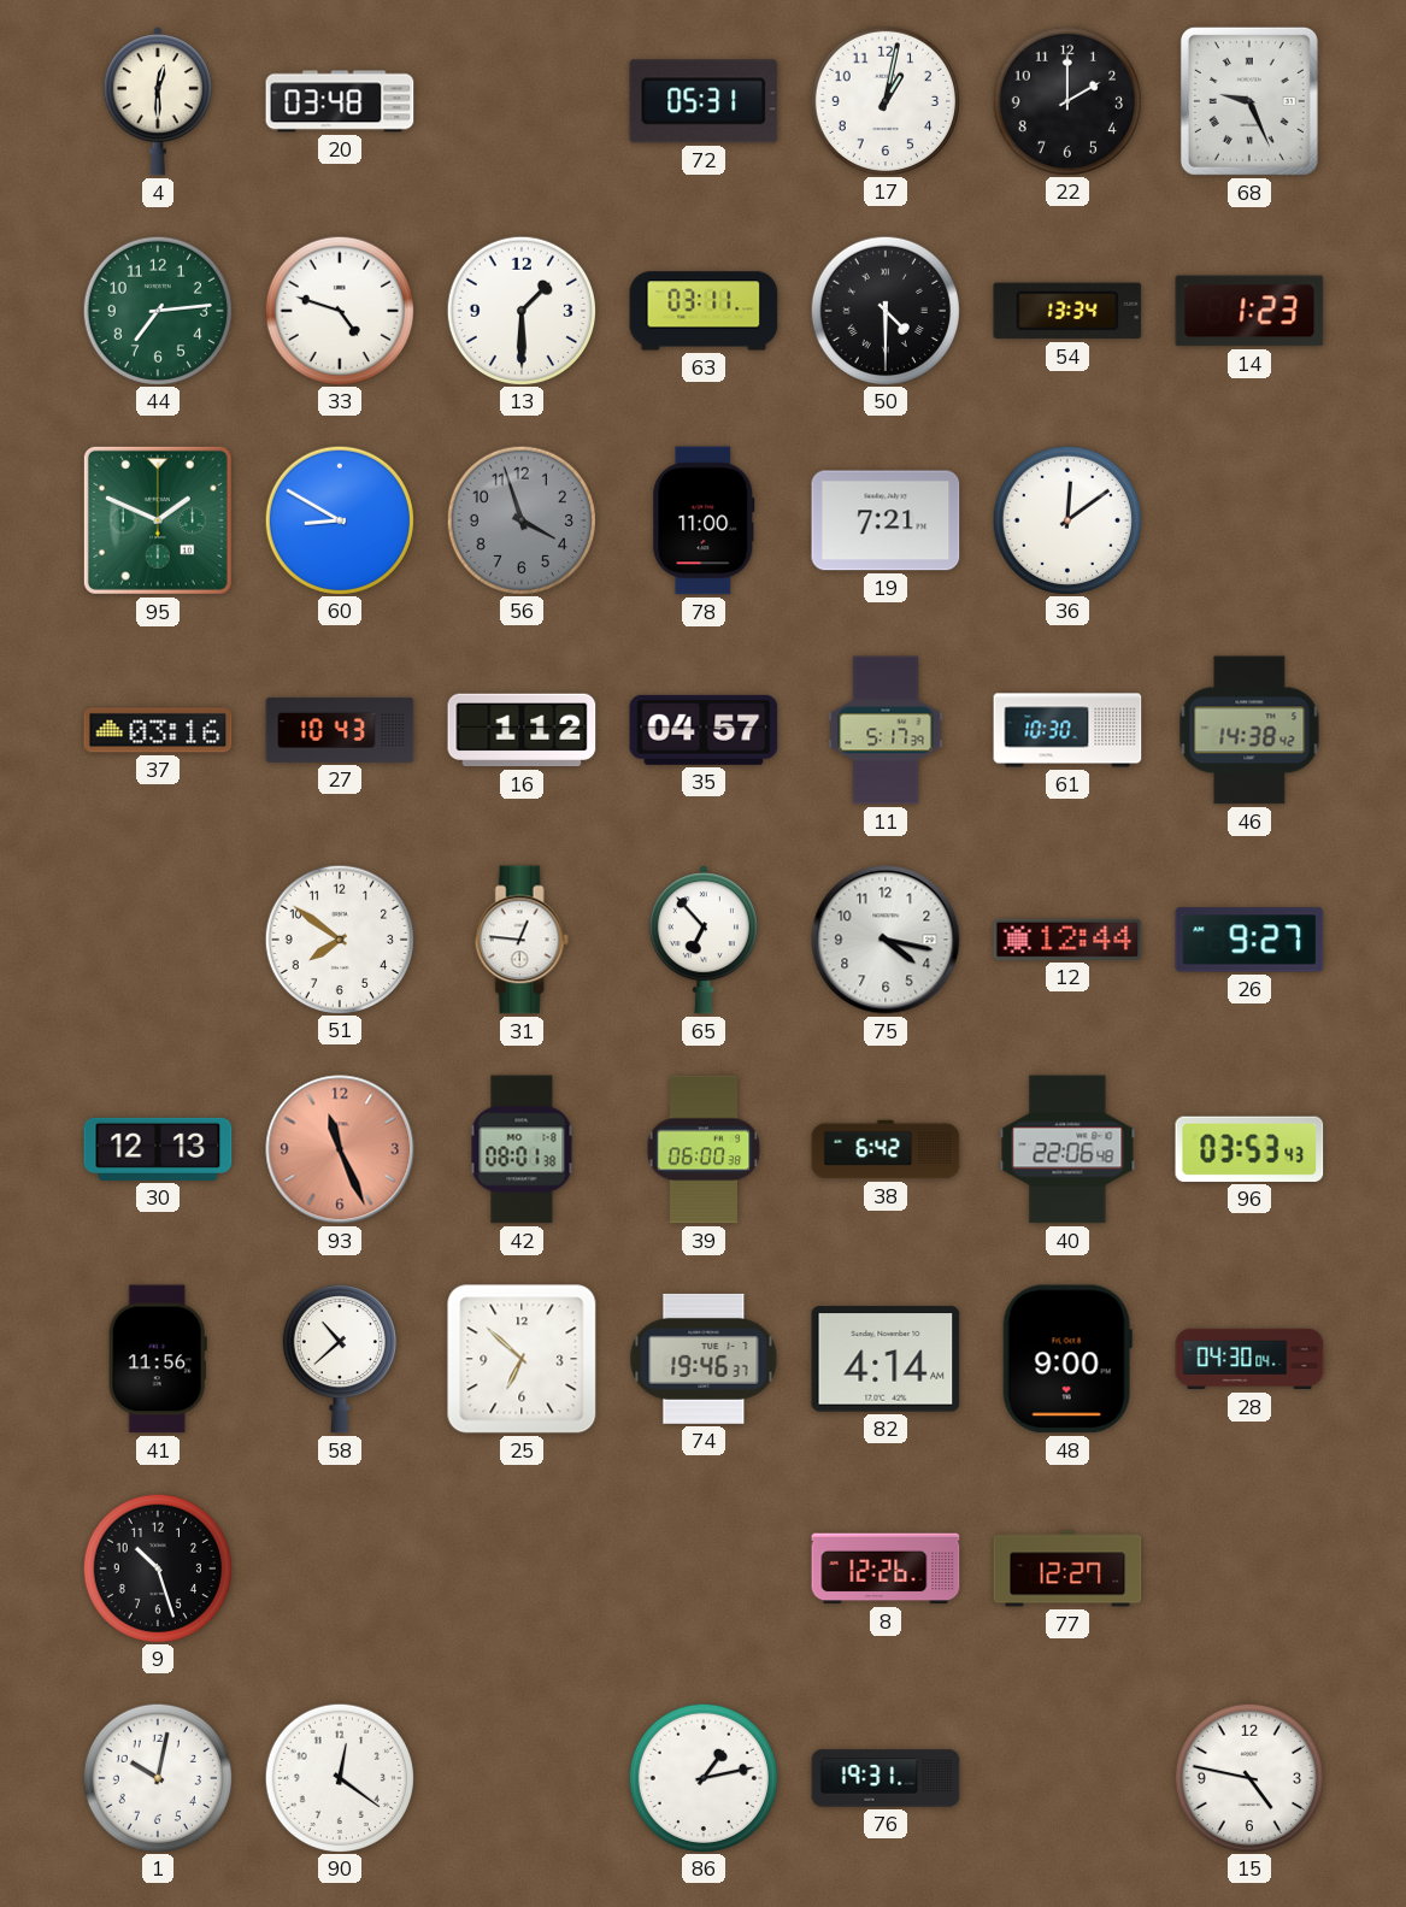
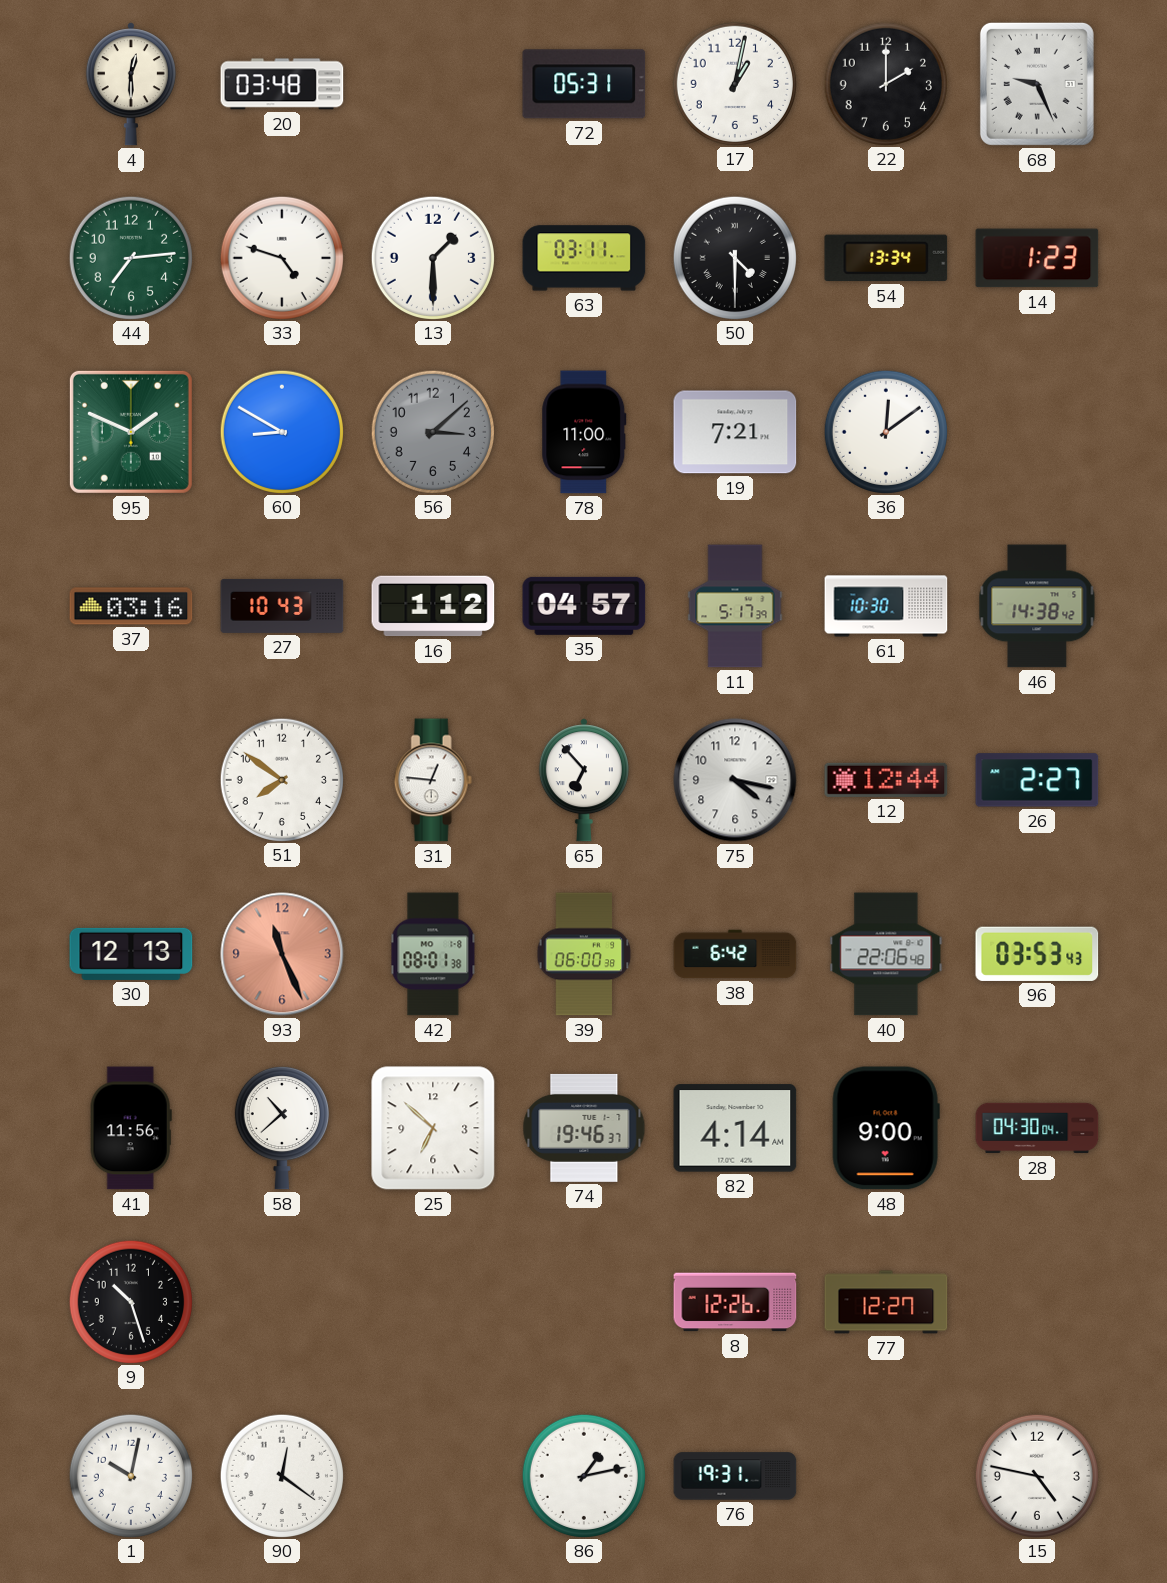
56: 3:57 -> 3:08 (432, 431)
26: 9:27 -> 2:27 (1037, 780)
